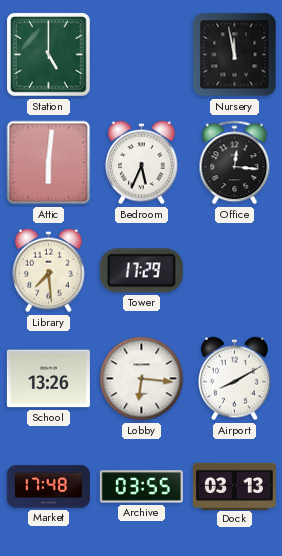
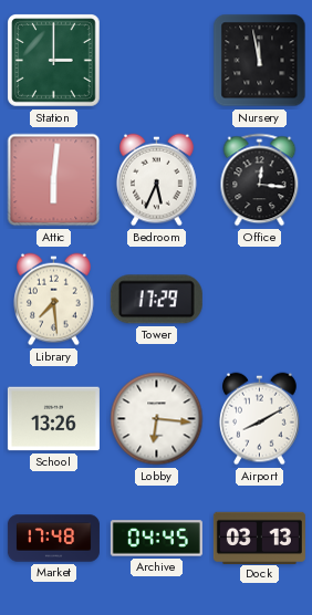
Station: 5:00 -> 3:00 (54, 61)
Archive: 03:55 -> 04:45 (156, 539)
